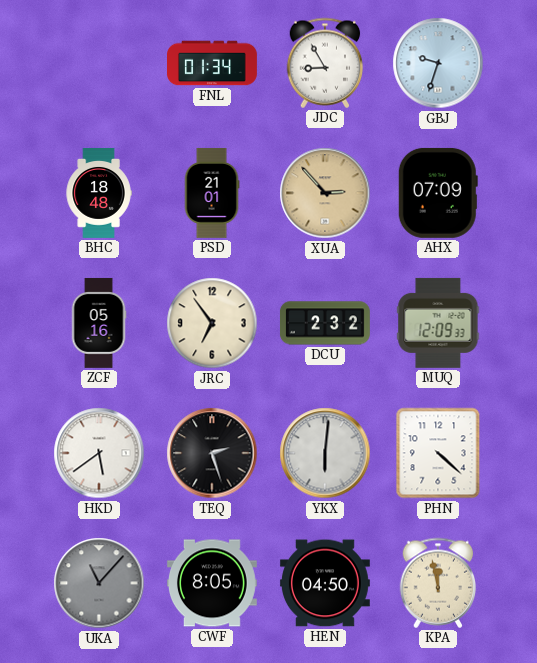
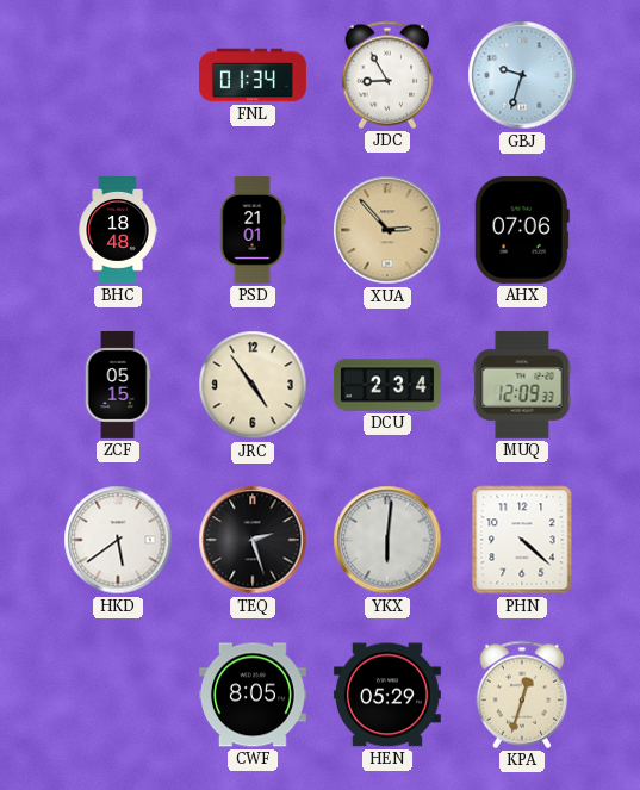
AHX: 07:09 -> 07:06 (522, 230)
ZCF: 05:16 -> 05:15 (118, 385)
JRC: 6:54 -> 4:54 (253, 385)
DCU: 2:32 -> 2:34 (387, 385)
UKA: 11:07 -> none (99, 583)
HEN: 04:50 -> 05:29 (387, 695)
KPA: 11:58 -> 12:33 (522, 695)
